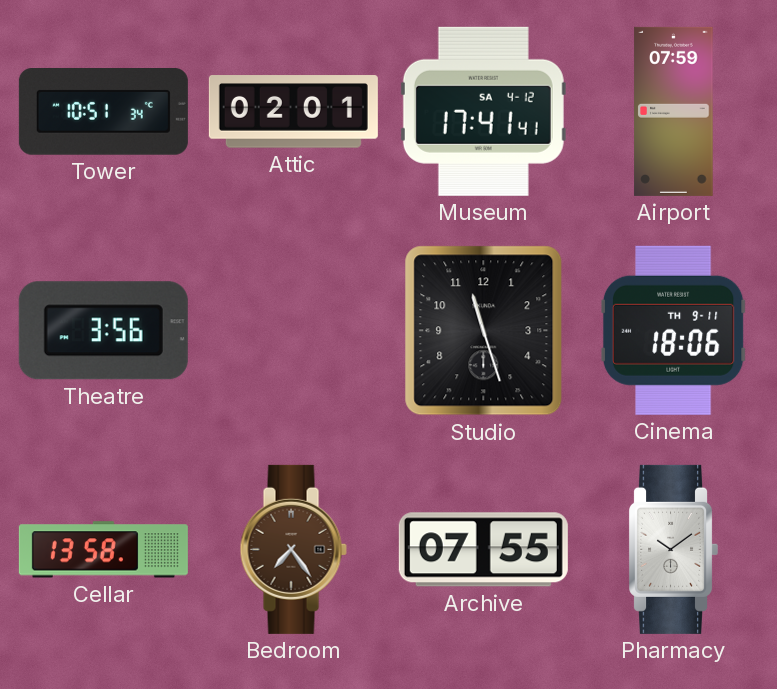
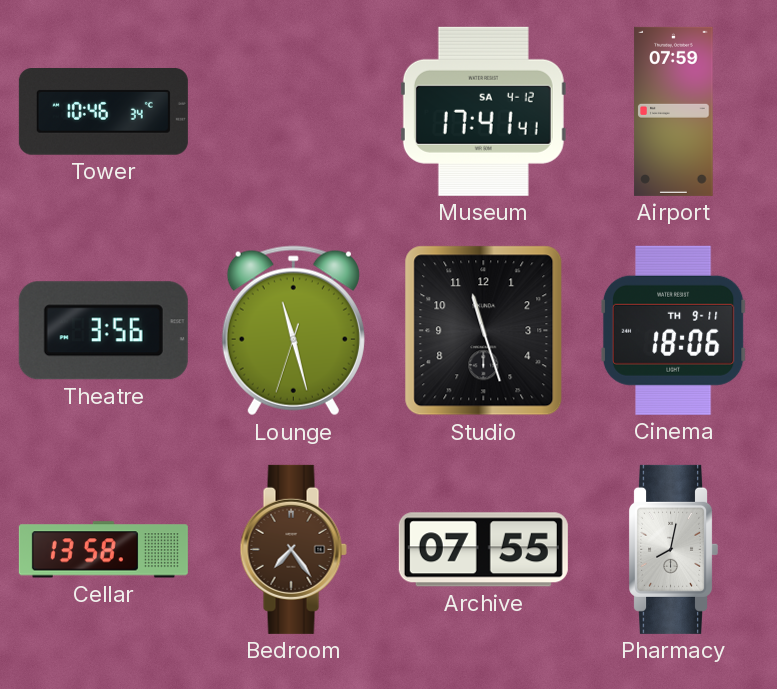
Tower: 10:51 -> 10:46 (103, 112)
Attic: 02:01 -> none (293, 112)
Lounge: none -> 11:27 (293, 331)
Pharmacy: 10:09 -> 8:02 (674, 549)
